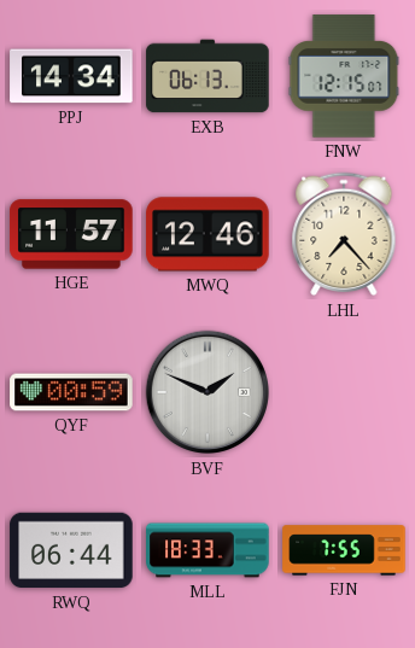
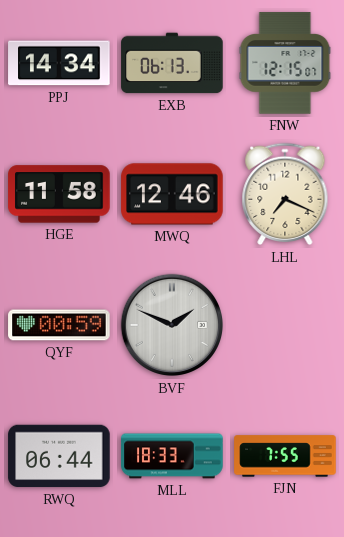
HGE: 11:57 -> 11:58 (59, 194)
LHL: 7:23 -> 7:19 (285, 194)
